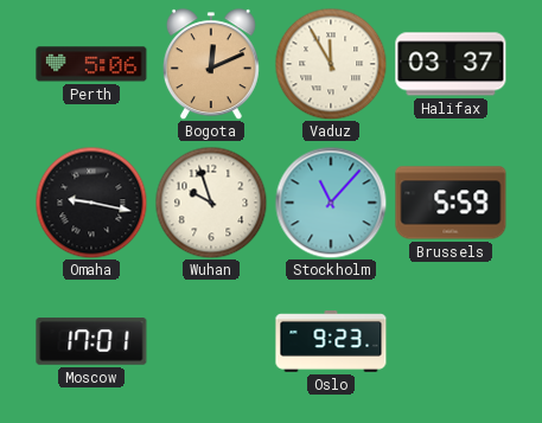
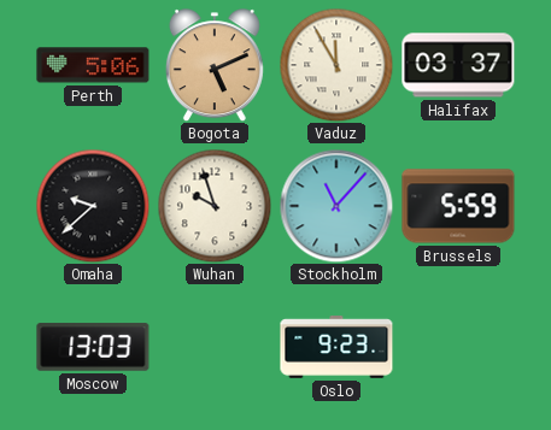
Bogota: 12:11 -> 5:11 (215, 65)
Omaha: 9:17 -> 9:38 (93, 206)
Moscow: 17:01 -> 13:03 (93, 347)
